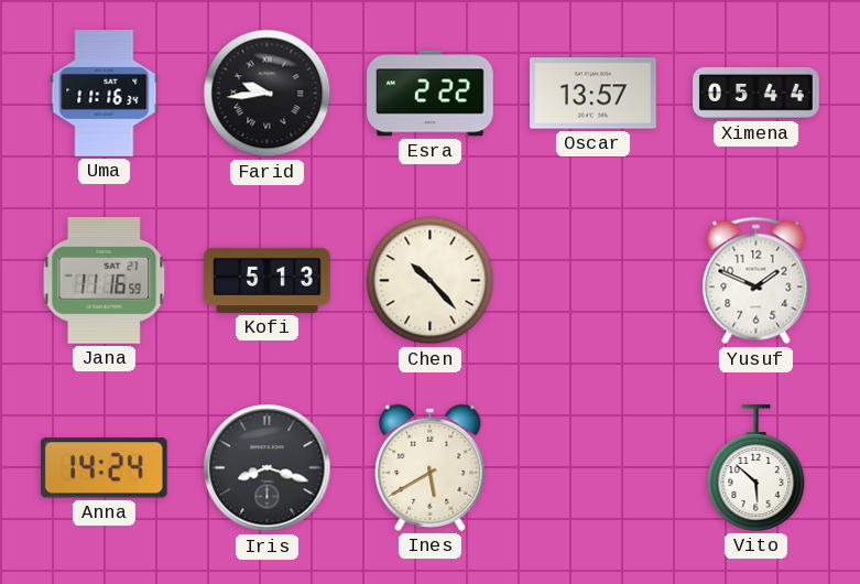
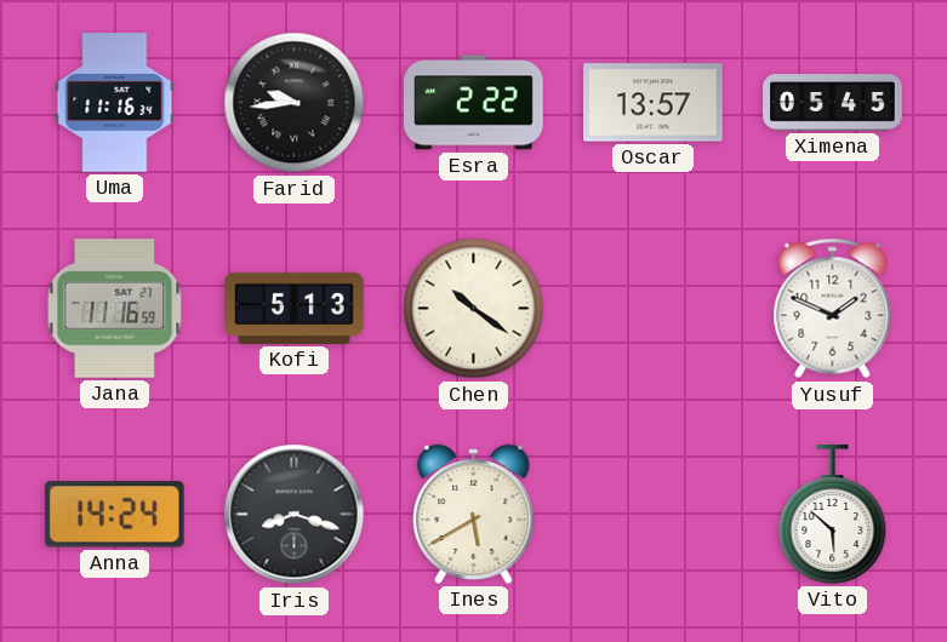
Ximena: 05:44 -> 05:45 (833, 103)
Chen: 10:23 -> 10:21 (474, 309)
